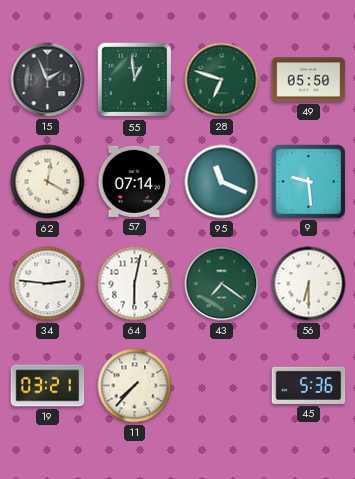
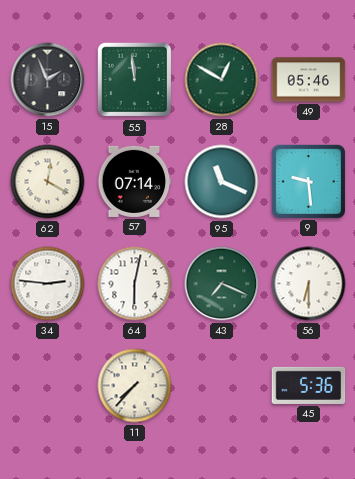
55: 12:59 -> 11:59 (135, 80)
28: 6:48 -> 12:50 (222, 80)
49: 05:50 -> 05:46 (309, 80)
43: 7:21 -> 7:19 (222, 284)
19: 03:21 -> none (48, 386)
